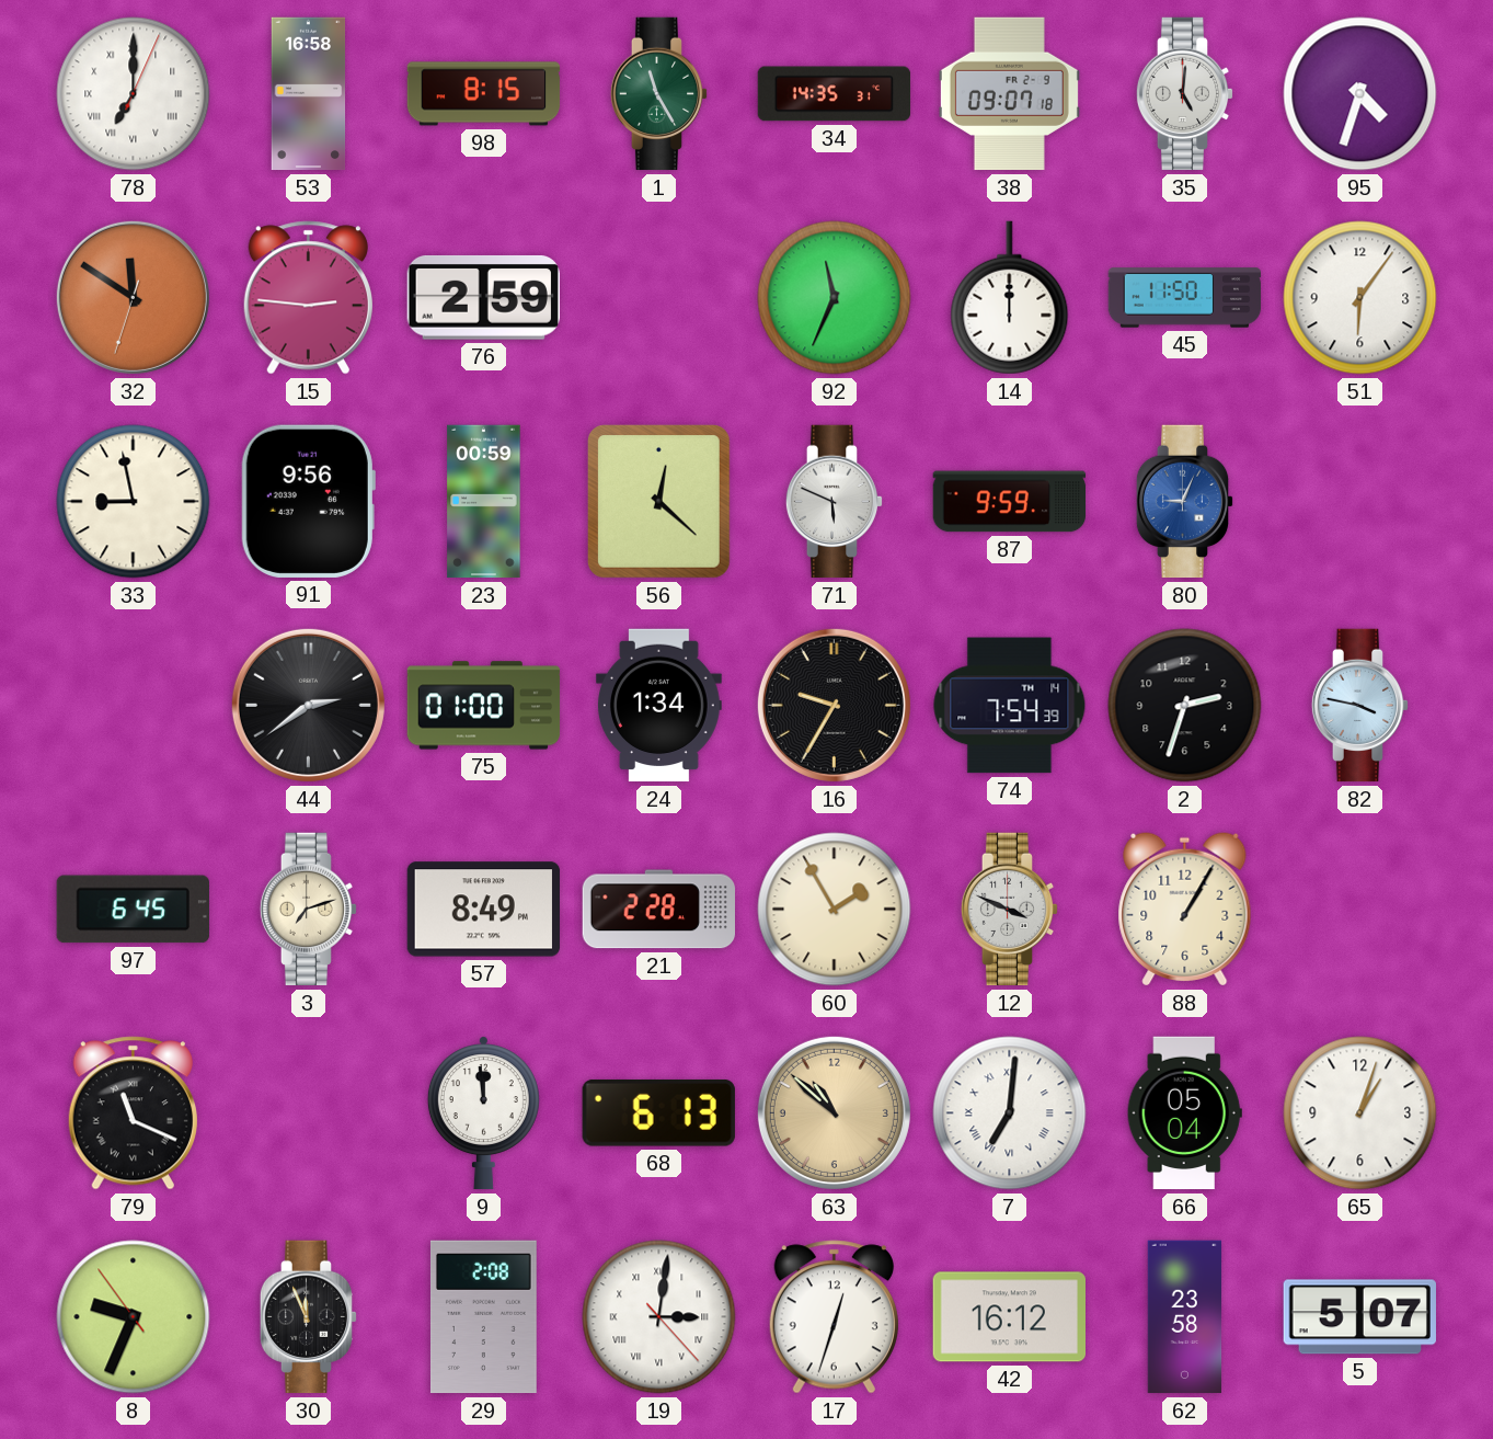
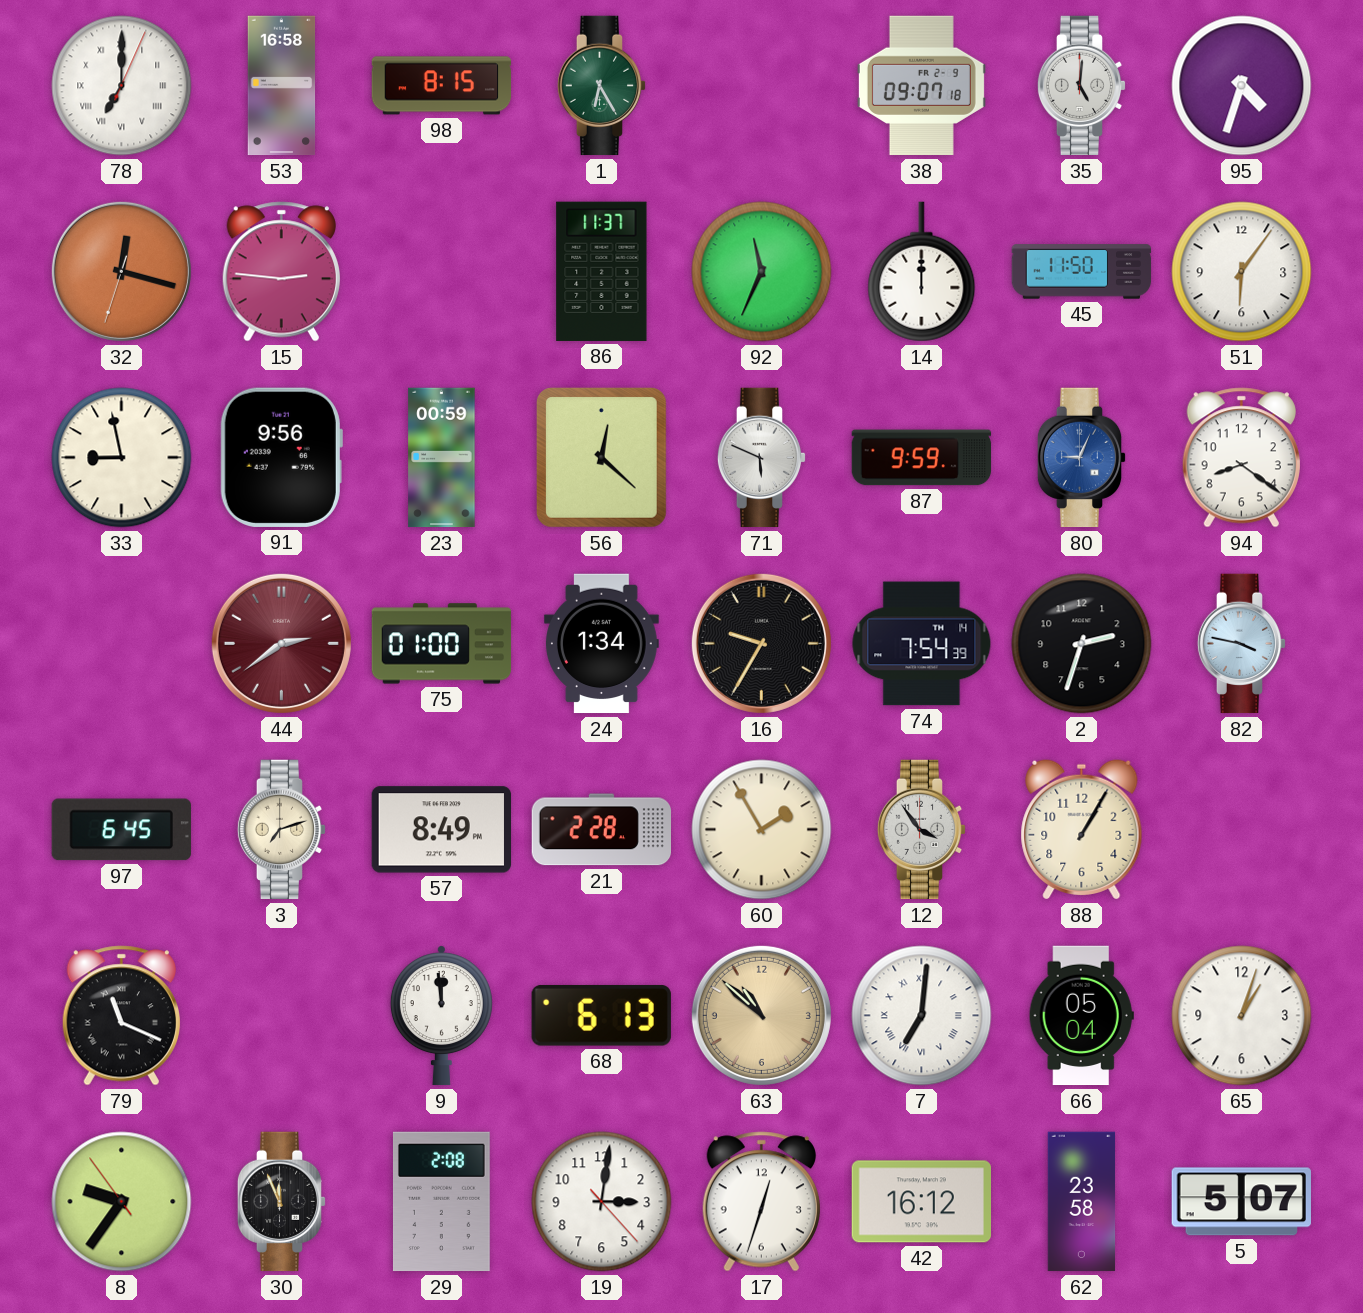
1: 11:25 -> 6:25 (602, 86)
34: 14:35 -> none (835, 94)
32: 11:50 -> 12:17 (121, 271)
76: 2:59 -> none (483, 298)
86: none -> 11:37 (602, 271)
94: none -> 8:21 (1241, 458)
44 dial: black -> burgundy (281, 643)
12: 3:49 -> 3:54 (922, 830)
8: 9:33 -> 9:35 (122, 1202)
19 numerals: Roman -> Arabic (602, 1202)
